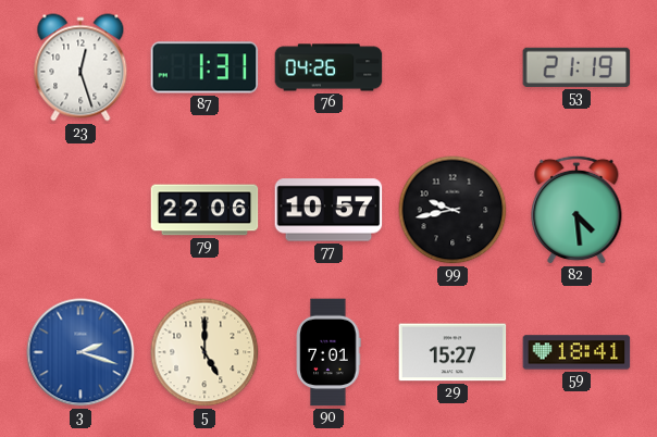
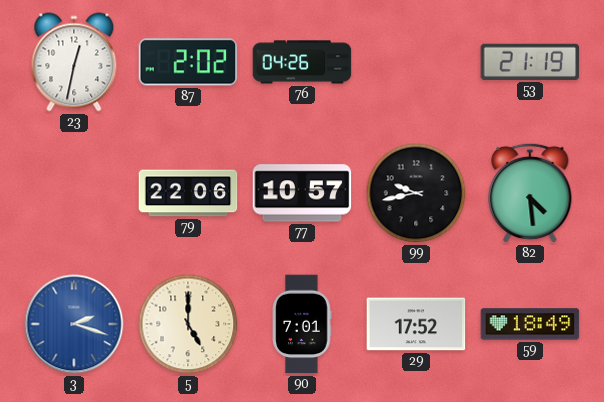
23: 12:27 -> 12:32 (74, 62)
87: 1:31 -> 2:02 (188, 62)
29: 15:27 -> 17:52 (416, 324)
59: 18:41 -> 18:49 (530, 324)
